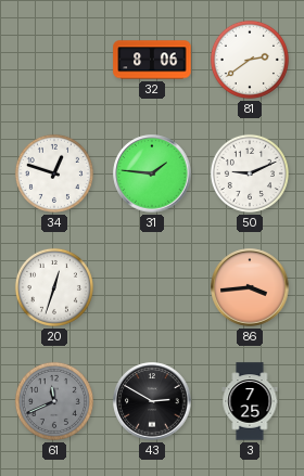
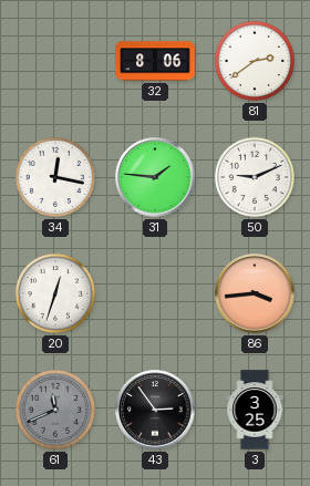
34: 12:48 -> 12:17 (55, 177)
43: 2:50 -> 2:54 (155, 410)
3: 7:25 -> 3:25 (255, 410)
